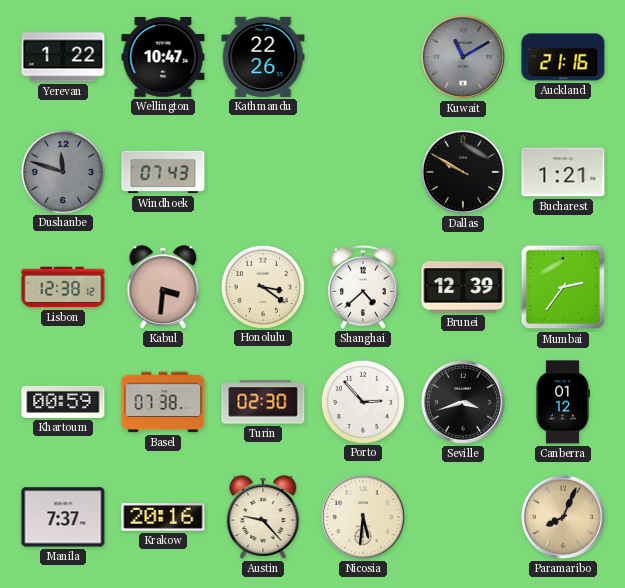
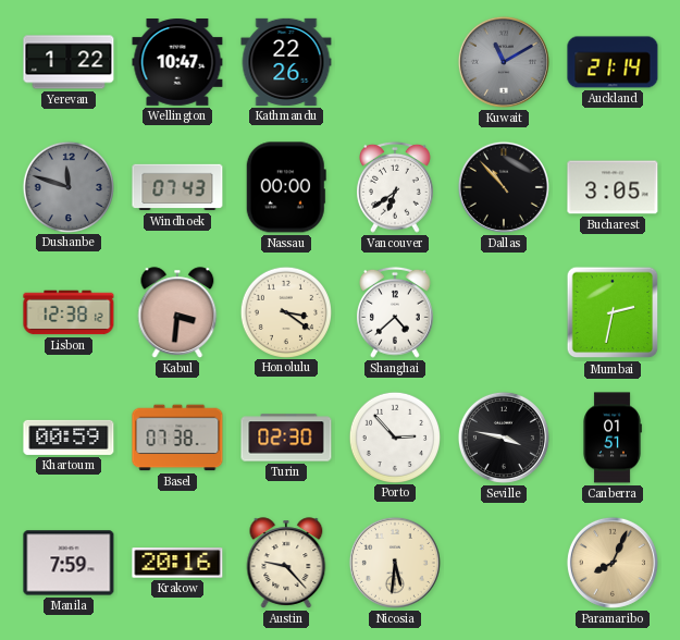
Auckland: 21:16 -> 21:14 (613, 62)
Nassau: none -> 00:00 (286, 187)
Vancouver: none -> 6:39 (396, 187)
Dallas: 9:50 -> 10:53 (504, 187)
Bucharest: 1:21 -> 3:05 (613, 187)
Brunei: 12:39 -> none (463, 287)
Mumbai: 2:36 -> 2:32 (613, 312)
Seville: 3:42 -> 3:47 (504, 438)
Canberra: 01:12 -> 01:51 (613, 438)
Manila: 7:37 -> 7:59 (69, 563)
